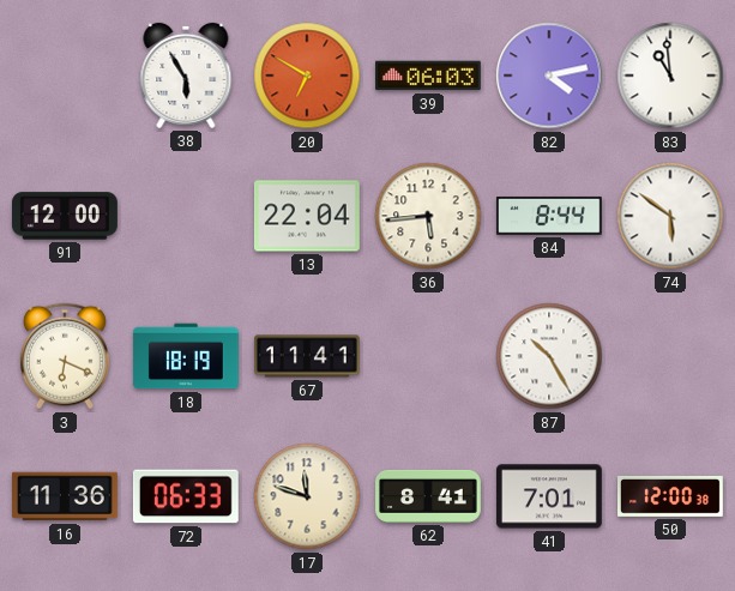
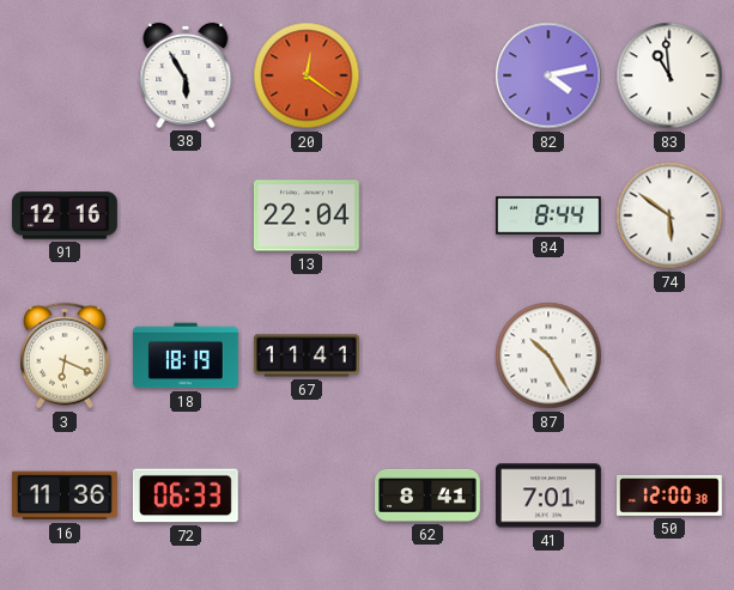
20: 6:50 -> 12:21 (307, 75)
39: 06:03 -> none (428, 76)
91: 12:00 -> 12:16 (66, 215)
36: 5:44 -> none (428, 216)
17: 11:48 -> none (307, 496)
